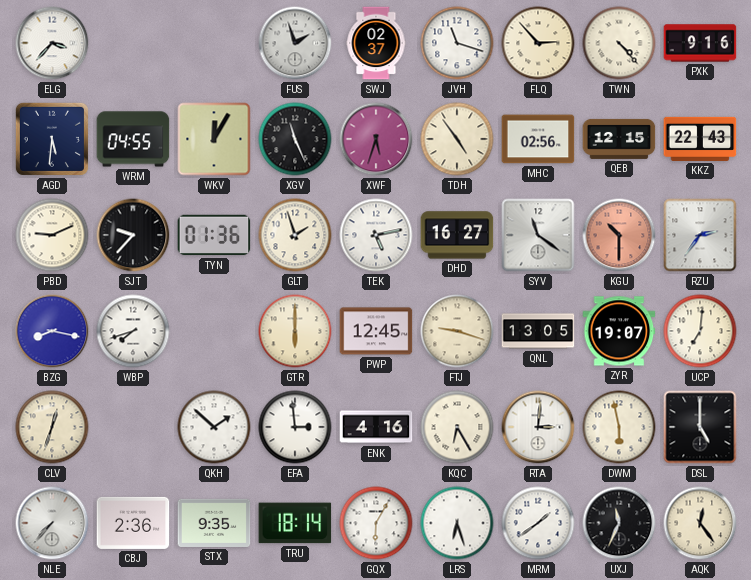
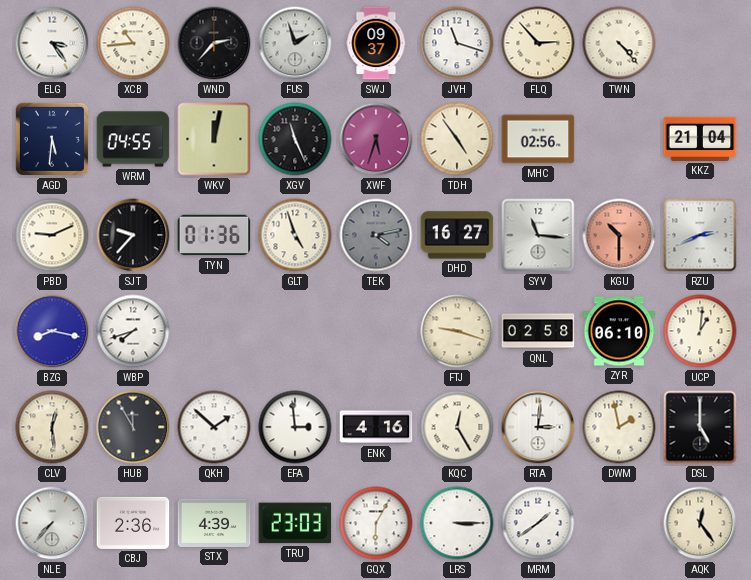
ELG: 3:37 -> 3:24 (52, 43)
XCB: none -> 10:44 (133, 43)
WND: none -> 2:37 (214, 43)
SWJ: 02:37 -> 09:37 (376, 43)
PXK: 9:16 -> none (700, 43)
WKV: 12:05 -> 12:02 (214, 139)
QEB: 12:15 -> none (619, 139)
KKZ: 22:43 -> 21:04 (700, 139)
GLT: 1:57 -> 4:57 (295, 235)
TEK: 5:13 -> 4:13 (376, 235)
TEK dial: white -> grey (376, 235)
SYV: 11:21 -> 11:16 (538, 235)
RZU: 2:36 -> 2:41 (700, 235)
GTR: 6:00 -> none (295, 331)
PWP: 12:45 -> none (376, 331)
QNL: 13:05 -> 02:58 (538, 331)
ZYR: 19:07 -> 06:10 (619, 331)
UCP: 7:01 -> 1:01 (700, 331)
CLV: 12:33 -> 12:29 (52, 427)
HUB: none -> 11:55 (133, 427)
KQC: 6:25 -> 12:25 (457, 427)
DWM: 5:58 -> 1:58 (619, 427)
STX: 9:35 -> 4:39 (214, 523)
TRU: 18:14 -> 23:03 (295, 523)
LRS: 6:27 -> 3:15 (457, 523)
UXJ: 11:34 -> none (619, 523)
